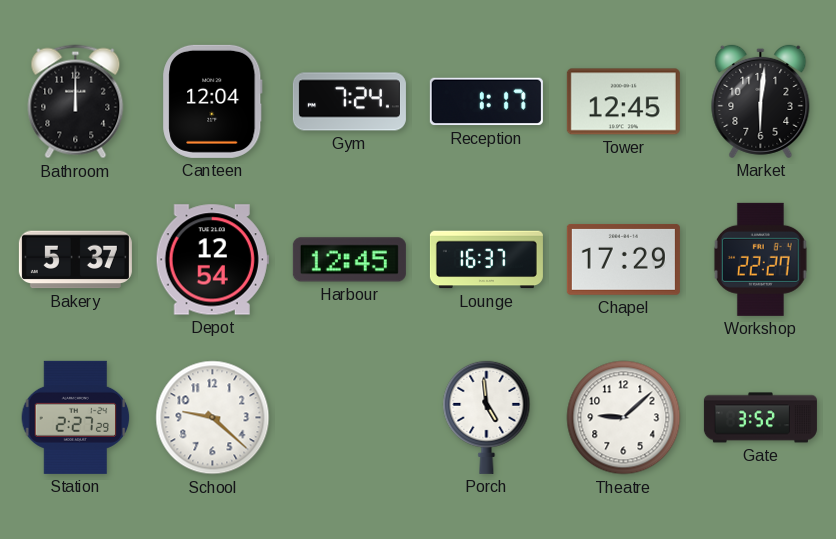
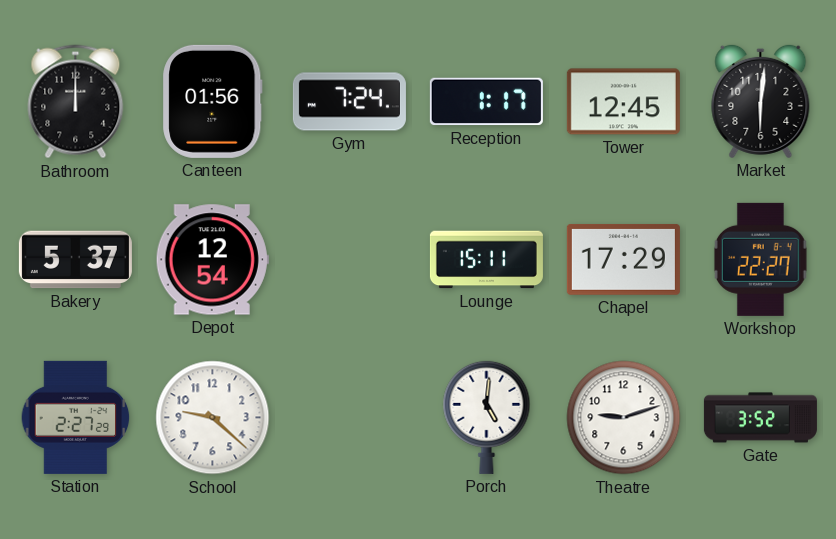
Canteen: 12:04 -> 01:56 (213, 101)
Harbour: 12:45 -> none (349, 260)
Lounge: 16:37 -> 15:11 (486, 260)
Porch: 4:59 -> 5:01 (487, 417)
Theatre: 9:08 -> 9:12 (624, 418)
